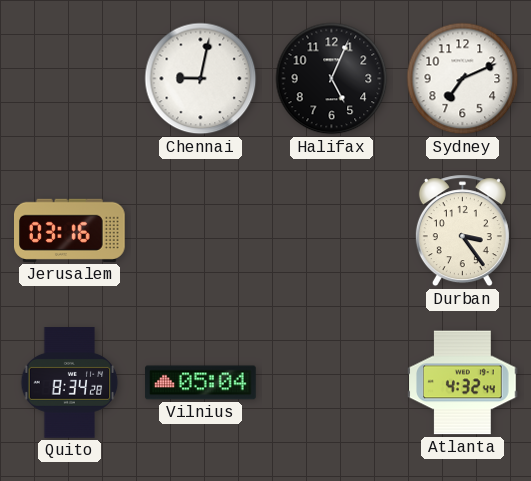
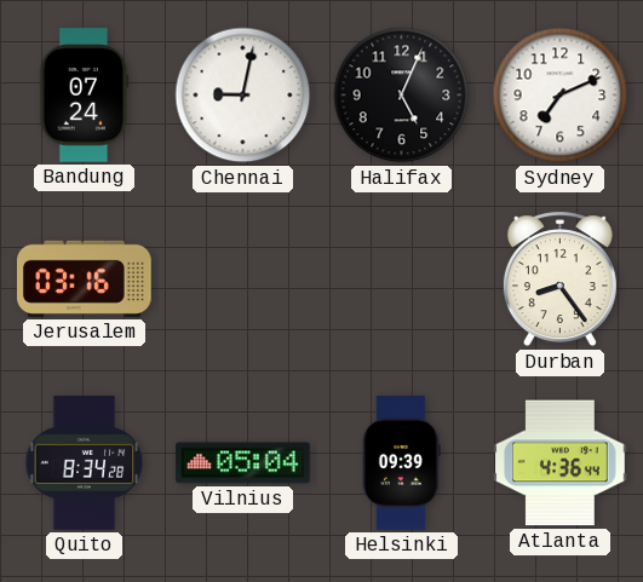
Bandung: none -> 07:24 (85, 96)
Durban: 3:24 -> 8:24 (559, 280)
Helsinki: none -> 09:39 (402, 463)
Atlanta: 4:32 -> 4:36 (561, 463)
